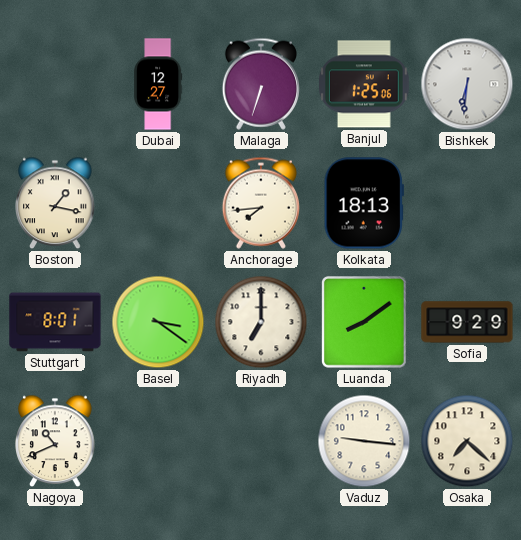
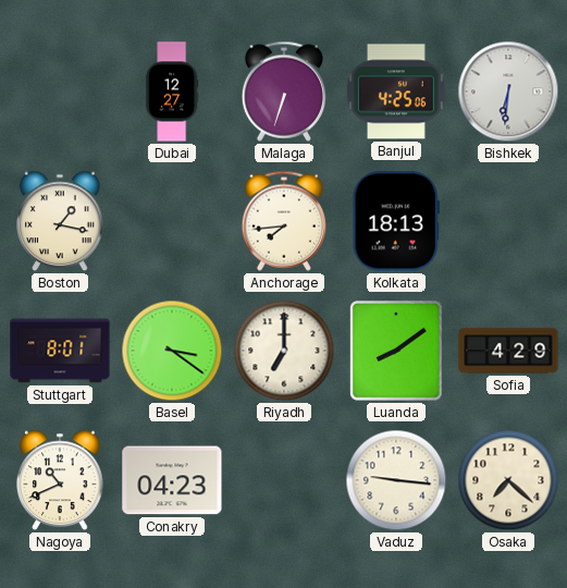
Banjul: 1:25 -> 4:25 (397, 91)
Sofia: 9:29 -> 4:29 (508, 351)
Conakry: none -> 04:23 (172, 480)
